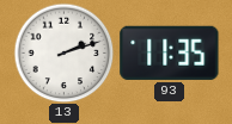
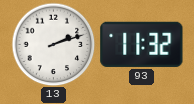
93: 11:35 -> 11:32 (142, 44)
